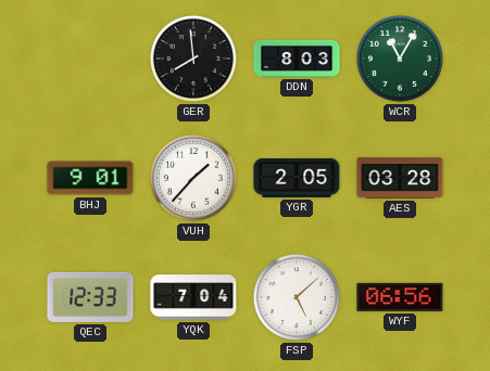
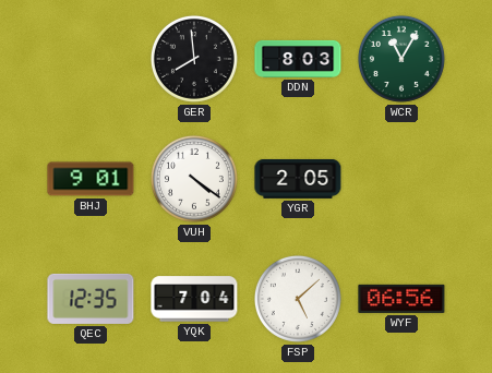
VUH: 1:37 -> 4:21 (194, 179)
AES: 03:28 -> none (400, 178)
QEC: 12:33 -> 12:35 (91, 299)
